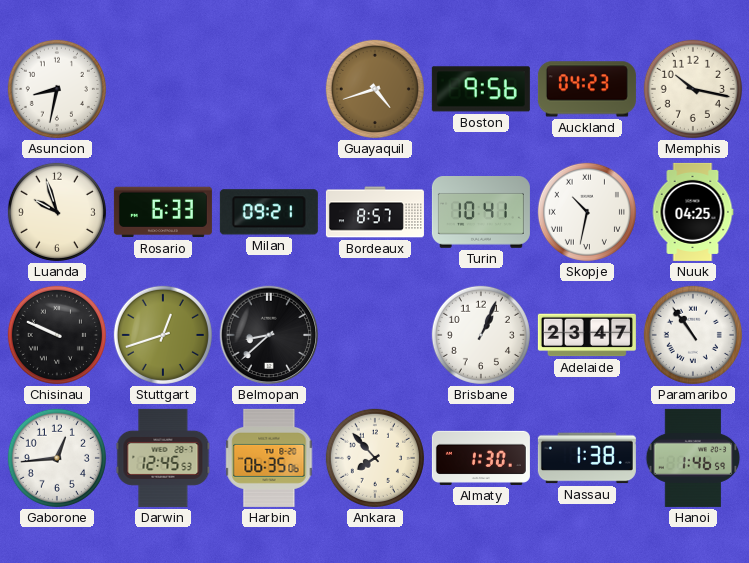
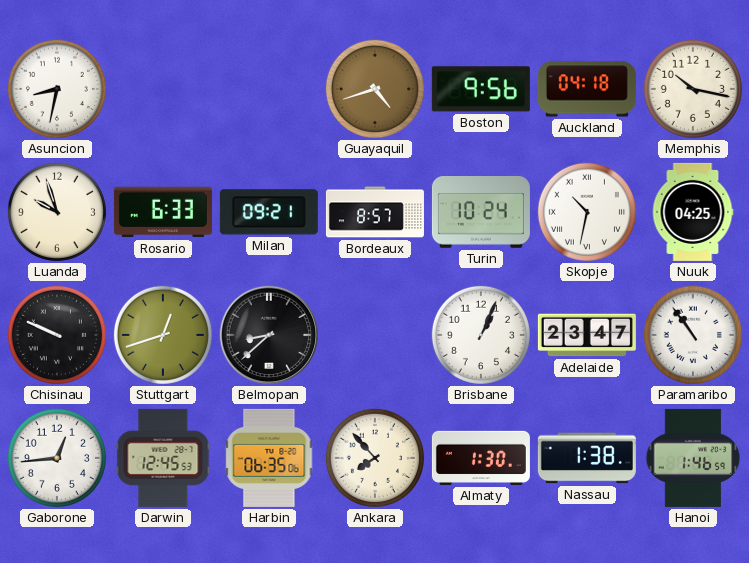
Auckland: 04:23 -> 04:18 (587, 89)
Turin: 10:41 -> 10:24 (481, 213)
